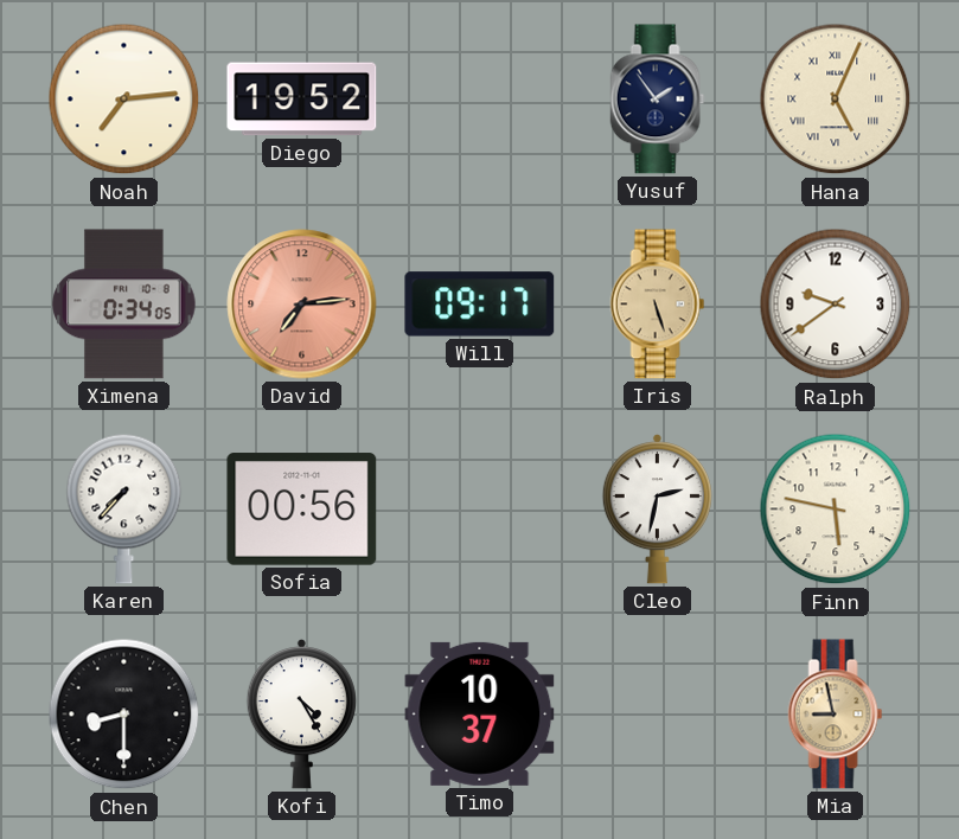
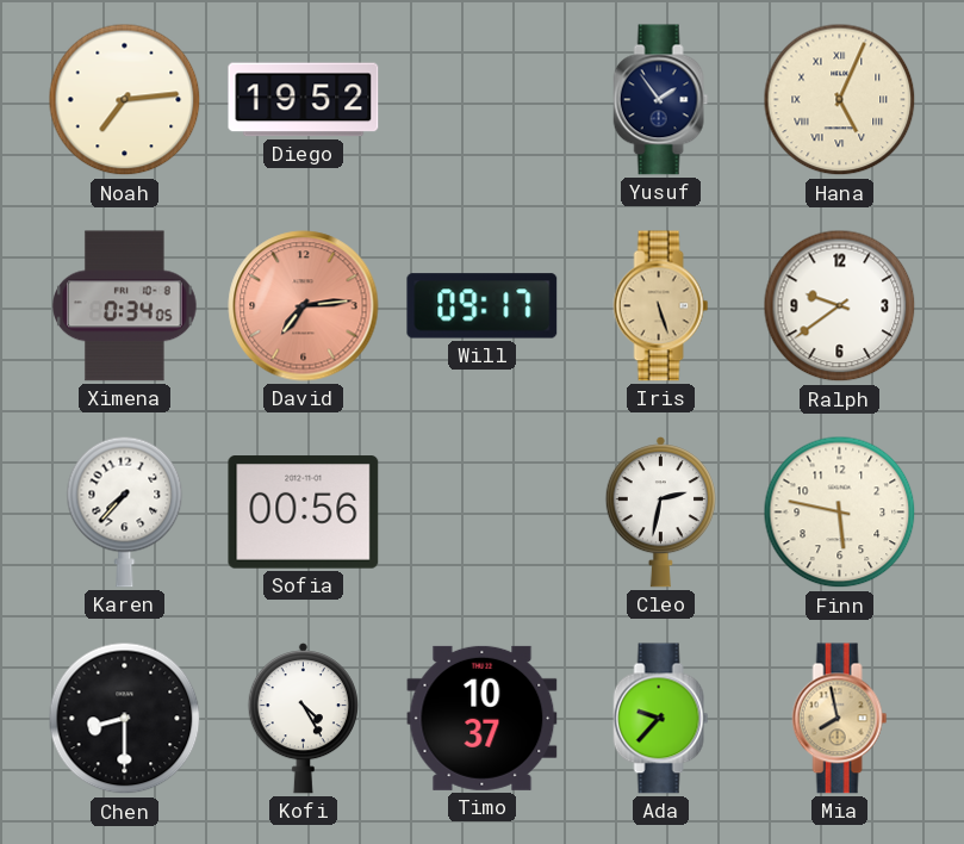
Ada: none -> 9:37 (661, 719)
Mia: 8:58 -> 7:58 (840, 719)
